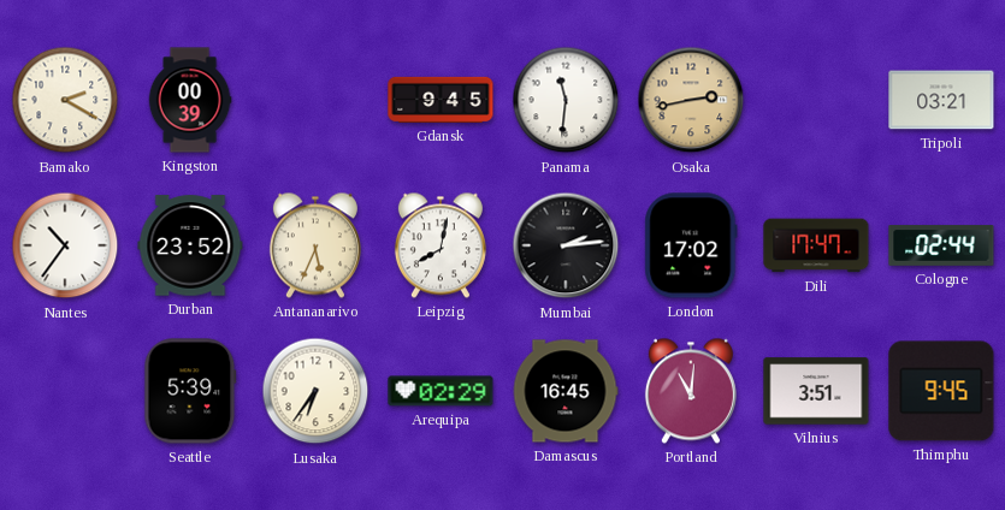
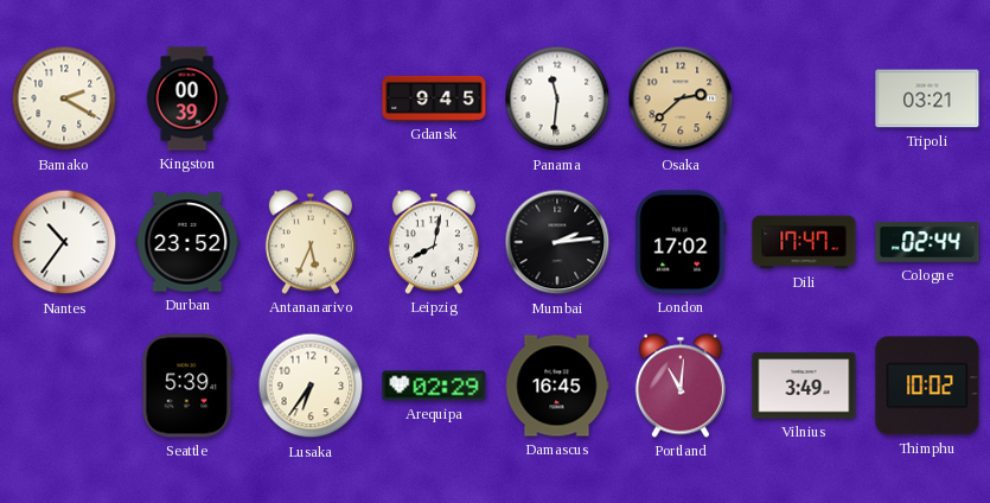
Osaka: 2:43 -> 2:38 (681, 98)
Vilnius: 3:51 -> 3:49 (804, 386)
Thimphu: 9:45 -> 10:02 (927, 386)
